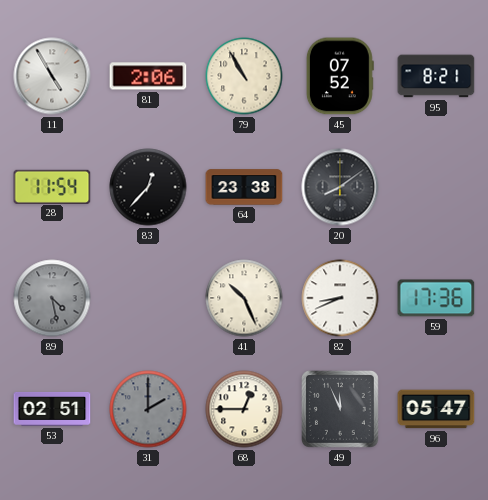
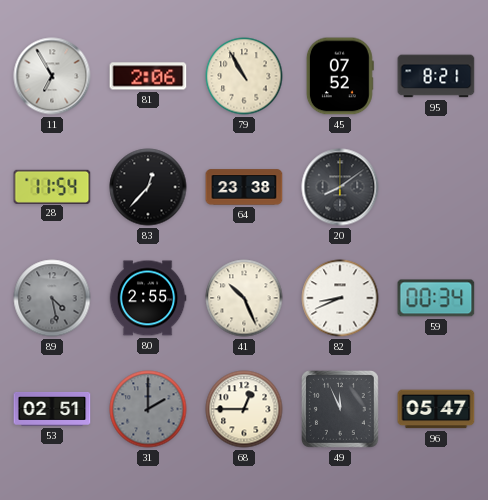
11: 4:55 -> 6:55 (52, 76)
80: none -> 2:55 (148, 298)
59: 17:36 -> 00:34 (436, 298)
